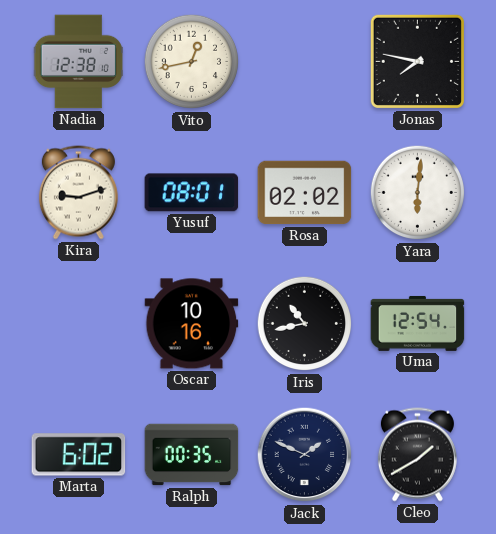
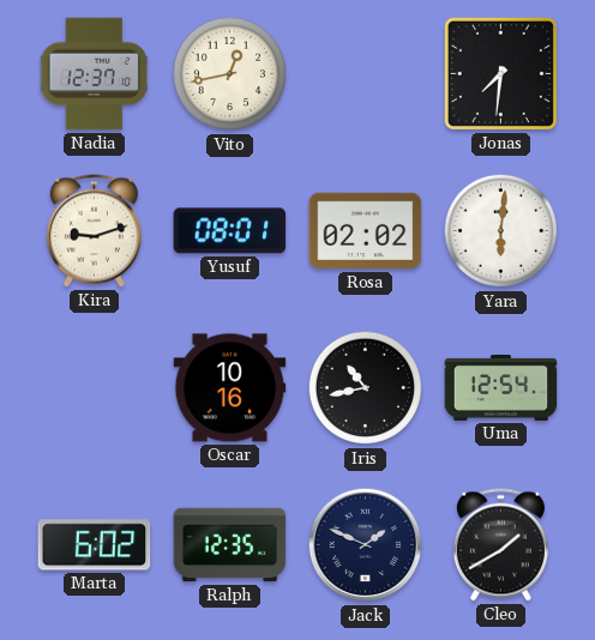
Nadia: 12:38 -> 12:37 (94, 74)
Jonas: 7:47 -> 7:31 (500, 73)
Ralph: 00:35 -> 12:35 (230, 545)
